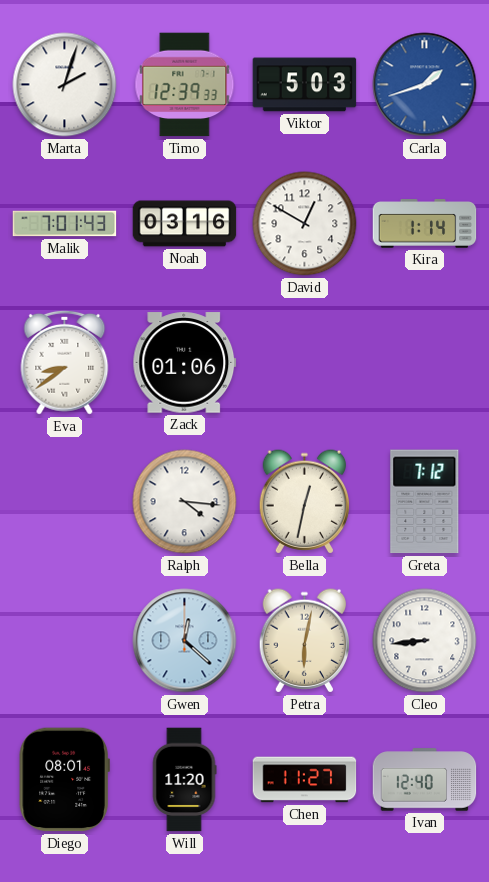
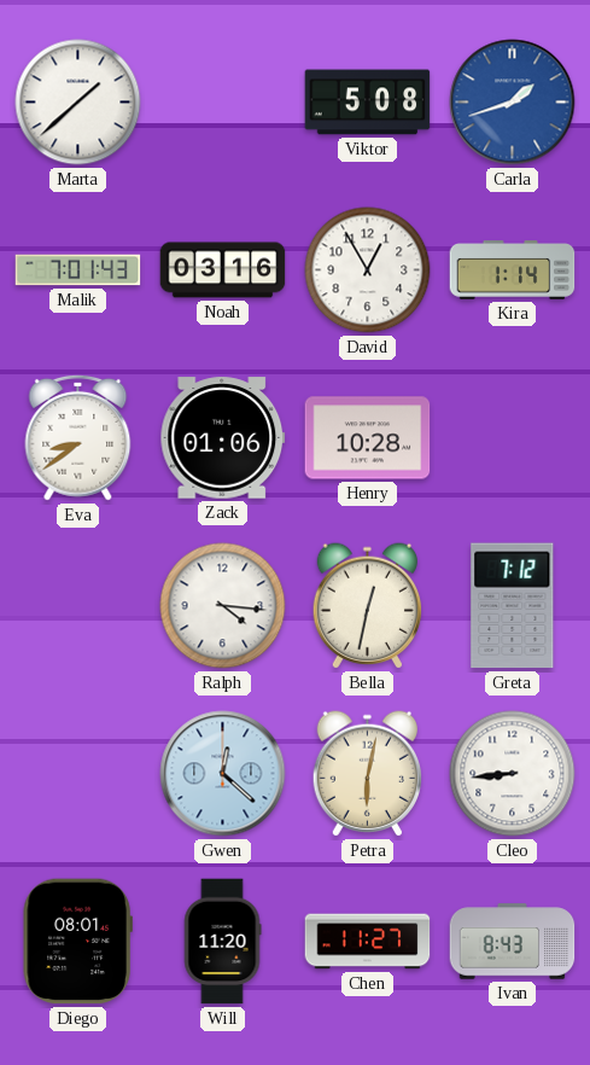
Marta: 2:03 -> 1:38 (78, 103)
Timo: 12:39 -> none (185, 85)
Viktor: 5:03 -> 5:08 (368, 103)
David: 12:50 -> 12:55 (368, 270)
Henry: none -> 10:28 (368, 438)
Ivan: 12:40 -> 8:43 (513, 942)
